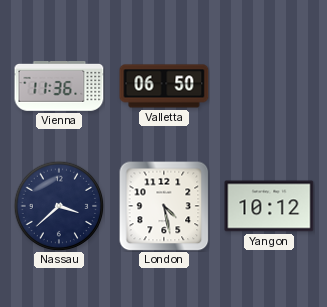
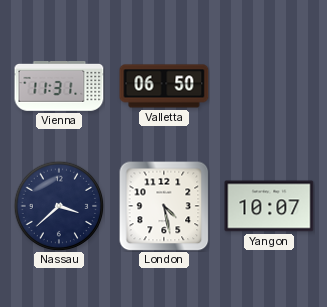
Vienna: 11:36 -> 11:31 (59, 87)
Yangon: 10:12 -> 10:07 (269, 206)
